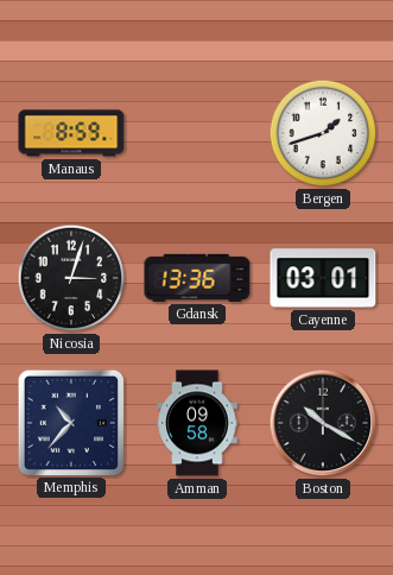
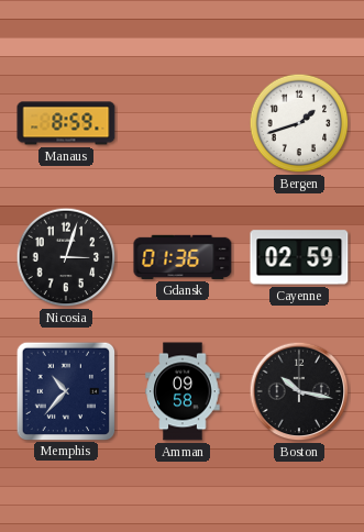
Gdansk: 13:36 -> 01:36 (183, 257)
Cayenne: 03:01 -> 02:59 (299, 257)
Boston: 10:20 -> 10:17 (299, 391)
